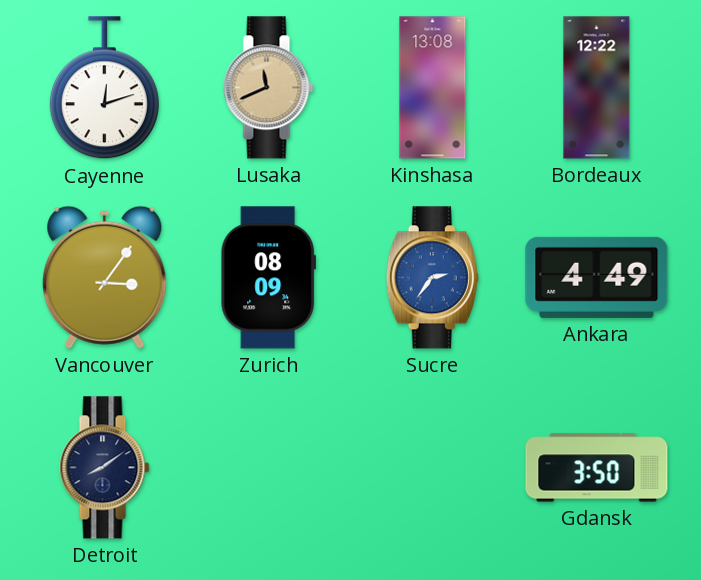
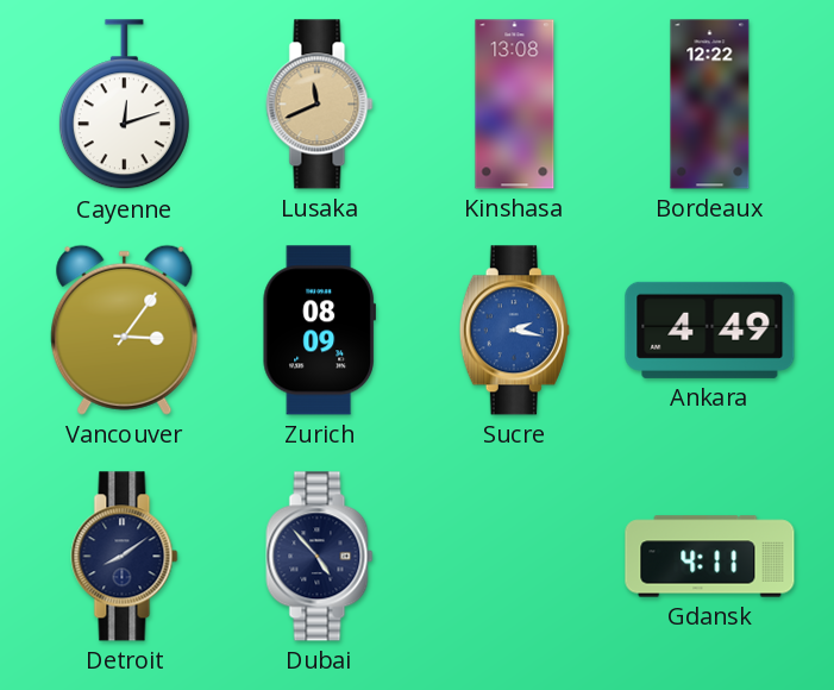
Sucre: 2:36 -> 2:17 (514, 331)
Dubai: none -> 4:53 (320, 557)
Gdansk: 3:50 -> 4:11 (710, 557)
